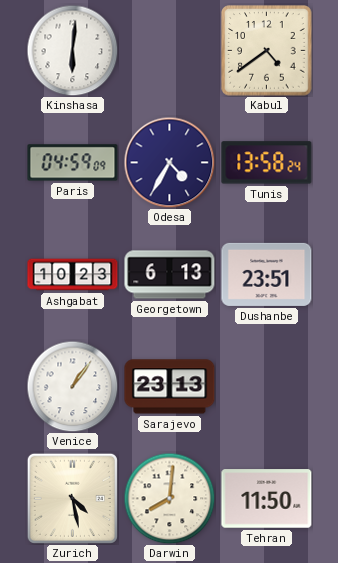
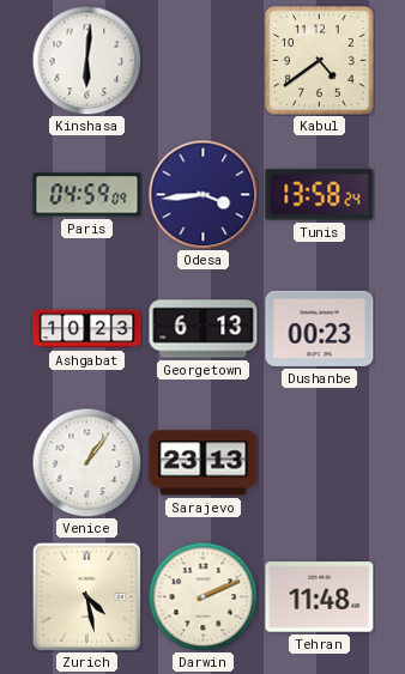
Odesa: 4:35 -> 3:44 (202, 194)
Dushanbe: 23:51 -> 00:23 (320, 328)
Darwin: 8:01 -> 2:11 (202, 596)
Tehran: 11:50 -> 11:48 (320, 597)
